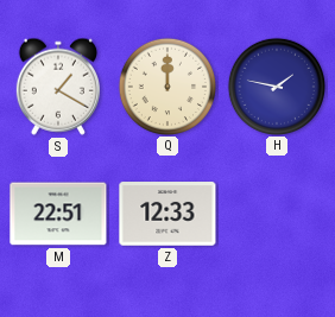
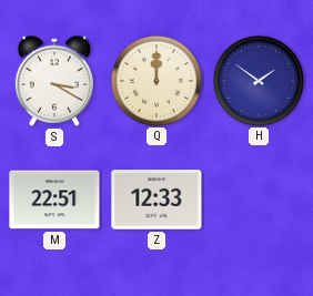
S: 1:20 -> 3:20 (54, 81)
H: 1:47 -> 1:51 (258, 80)
